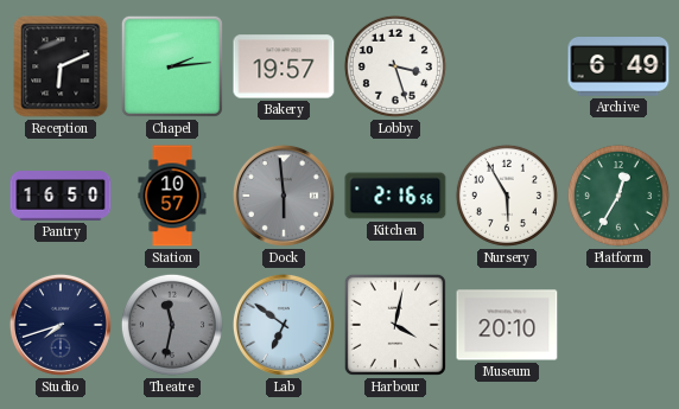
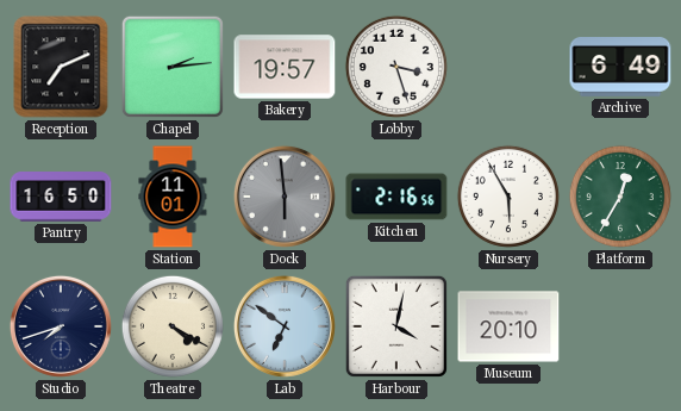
Reception: 6:11 -> 7:11 (61, 67)
Station: 10:57 -> 11:01 (173, 197)
Theatre: 11:32 -> 4:20 (173, 326)
Theatre dial: grey -> cream (173, 326)
